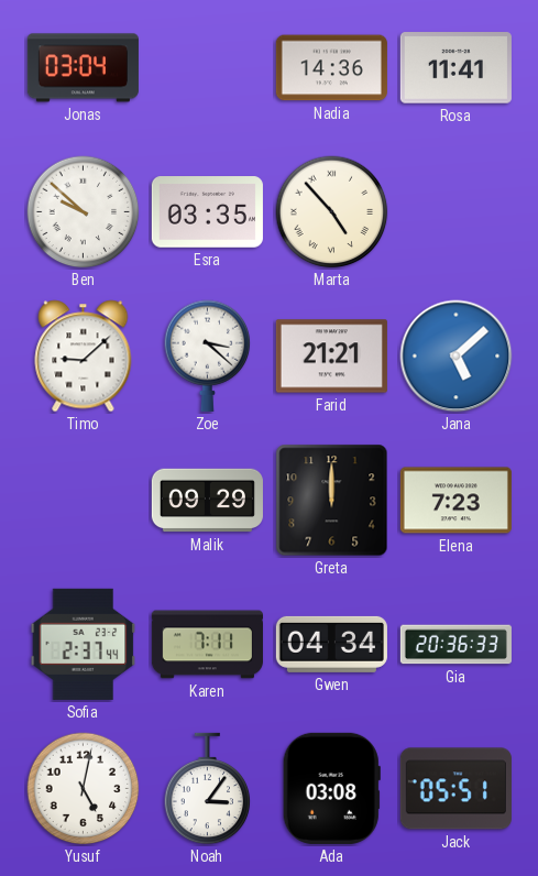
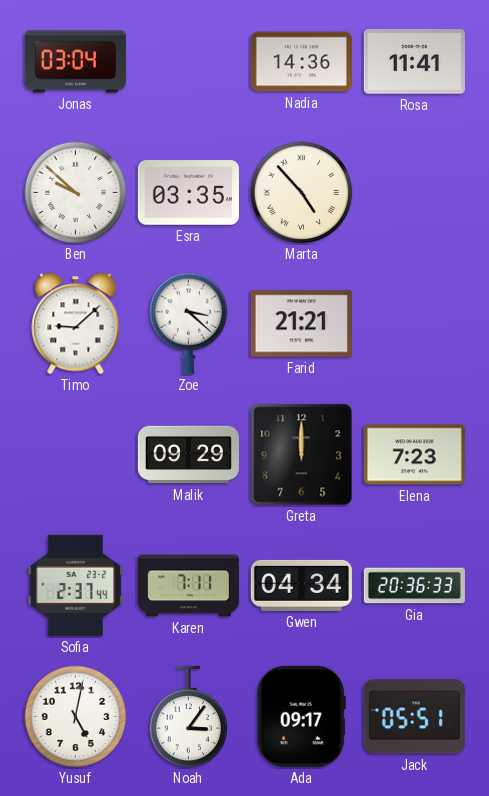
Jana: 5:08 -> none (457, 357)
Ada: 03:08 -> 09:17 (301, 716)
